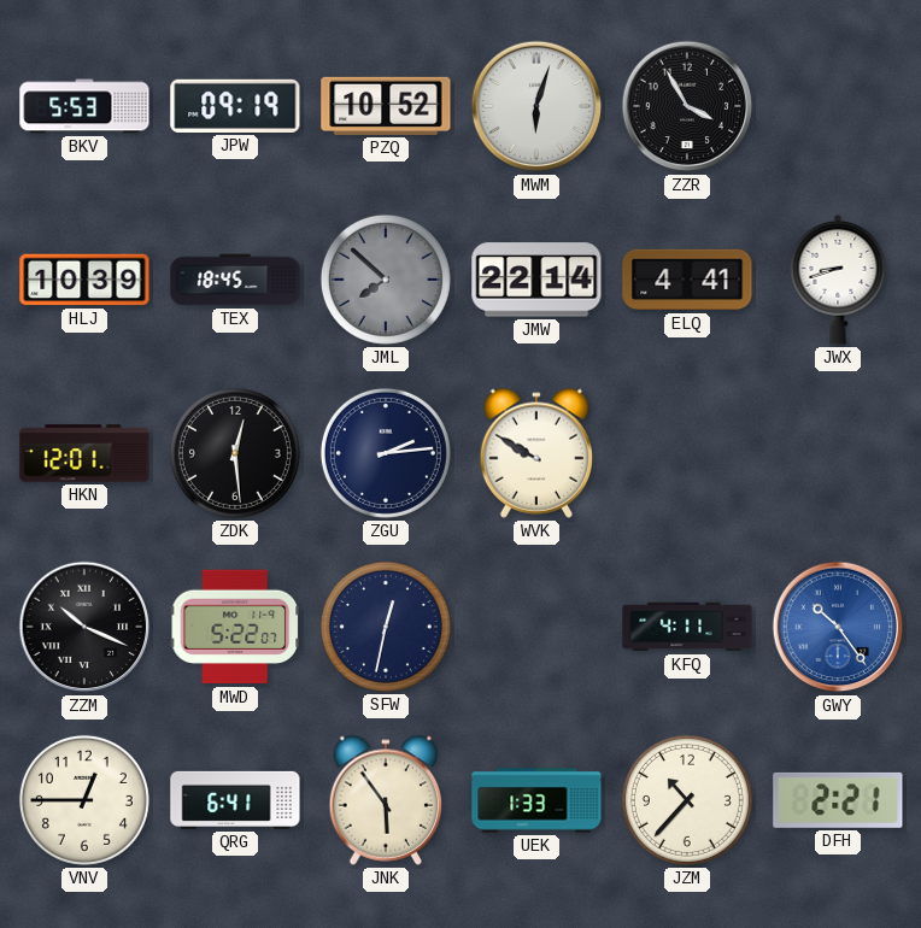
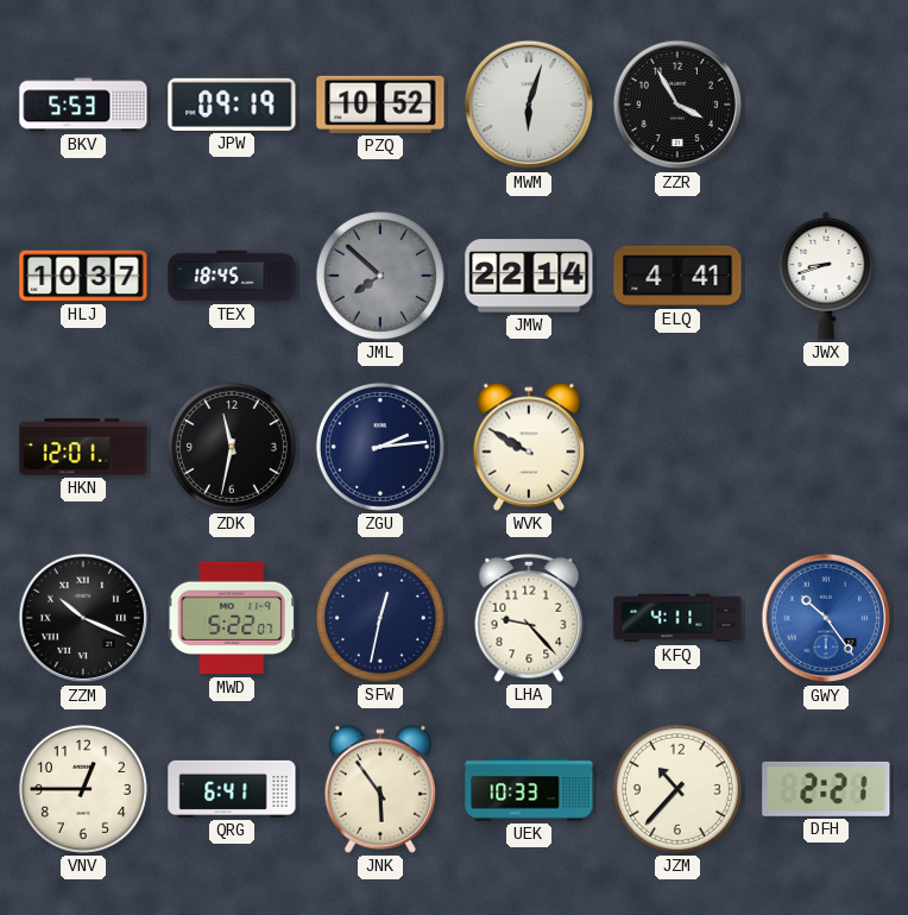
HLJ: 10:39 -> 10:37 (83, 276)
ZDK: 12:29 -> 11:32 (232, 447)
LHA: none -> 9:23 (529, 618)
UEK: 1:33 -> 10:33 (529, 789)
